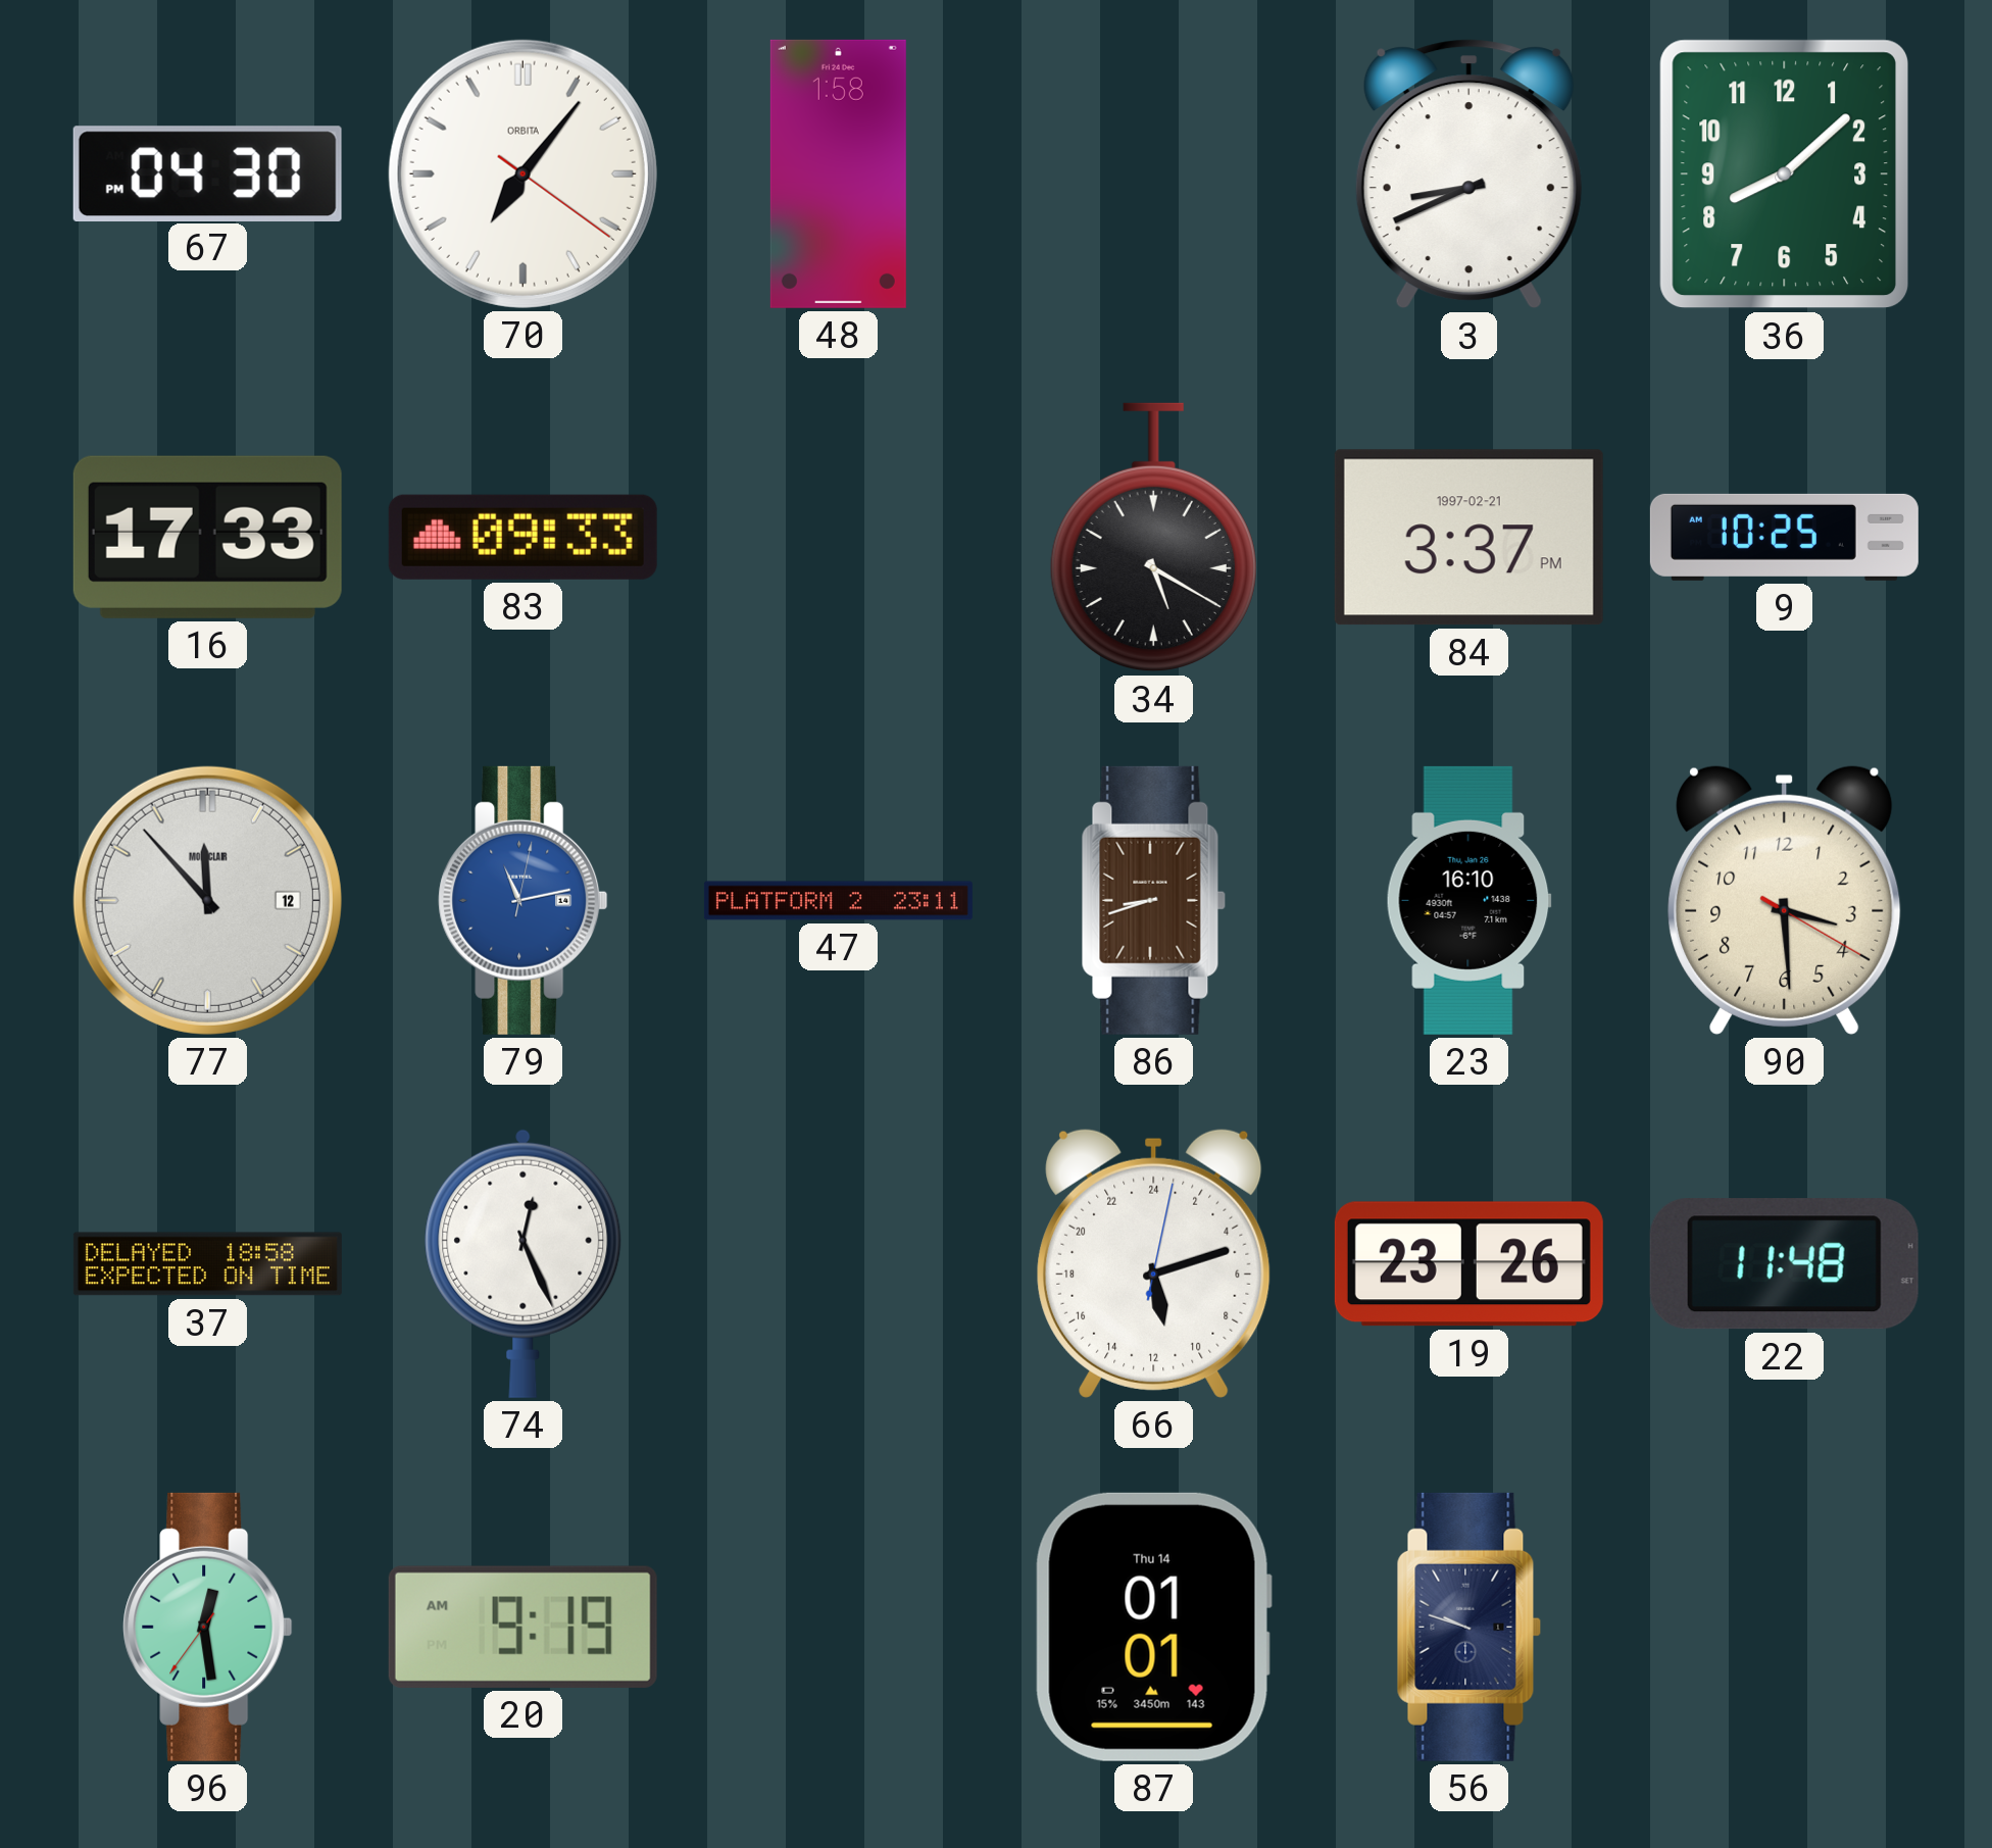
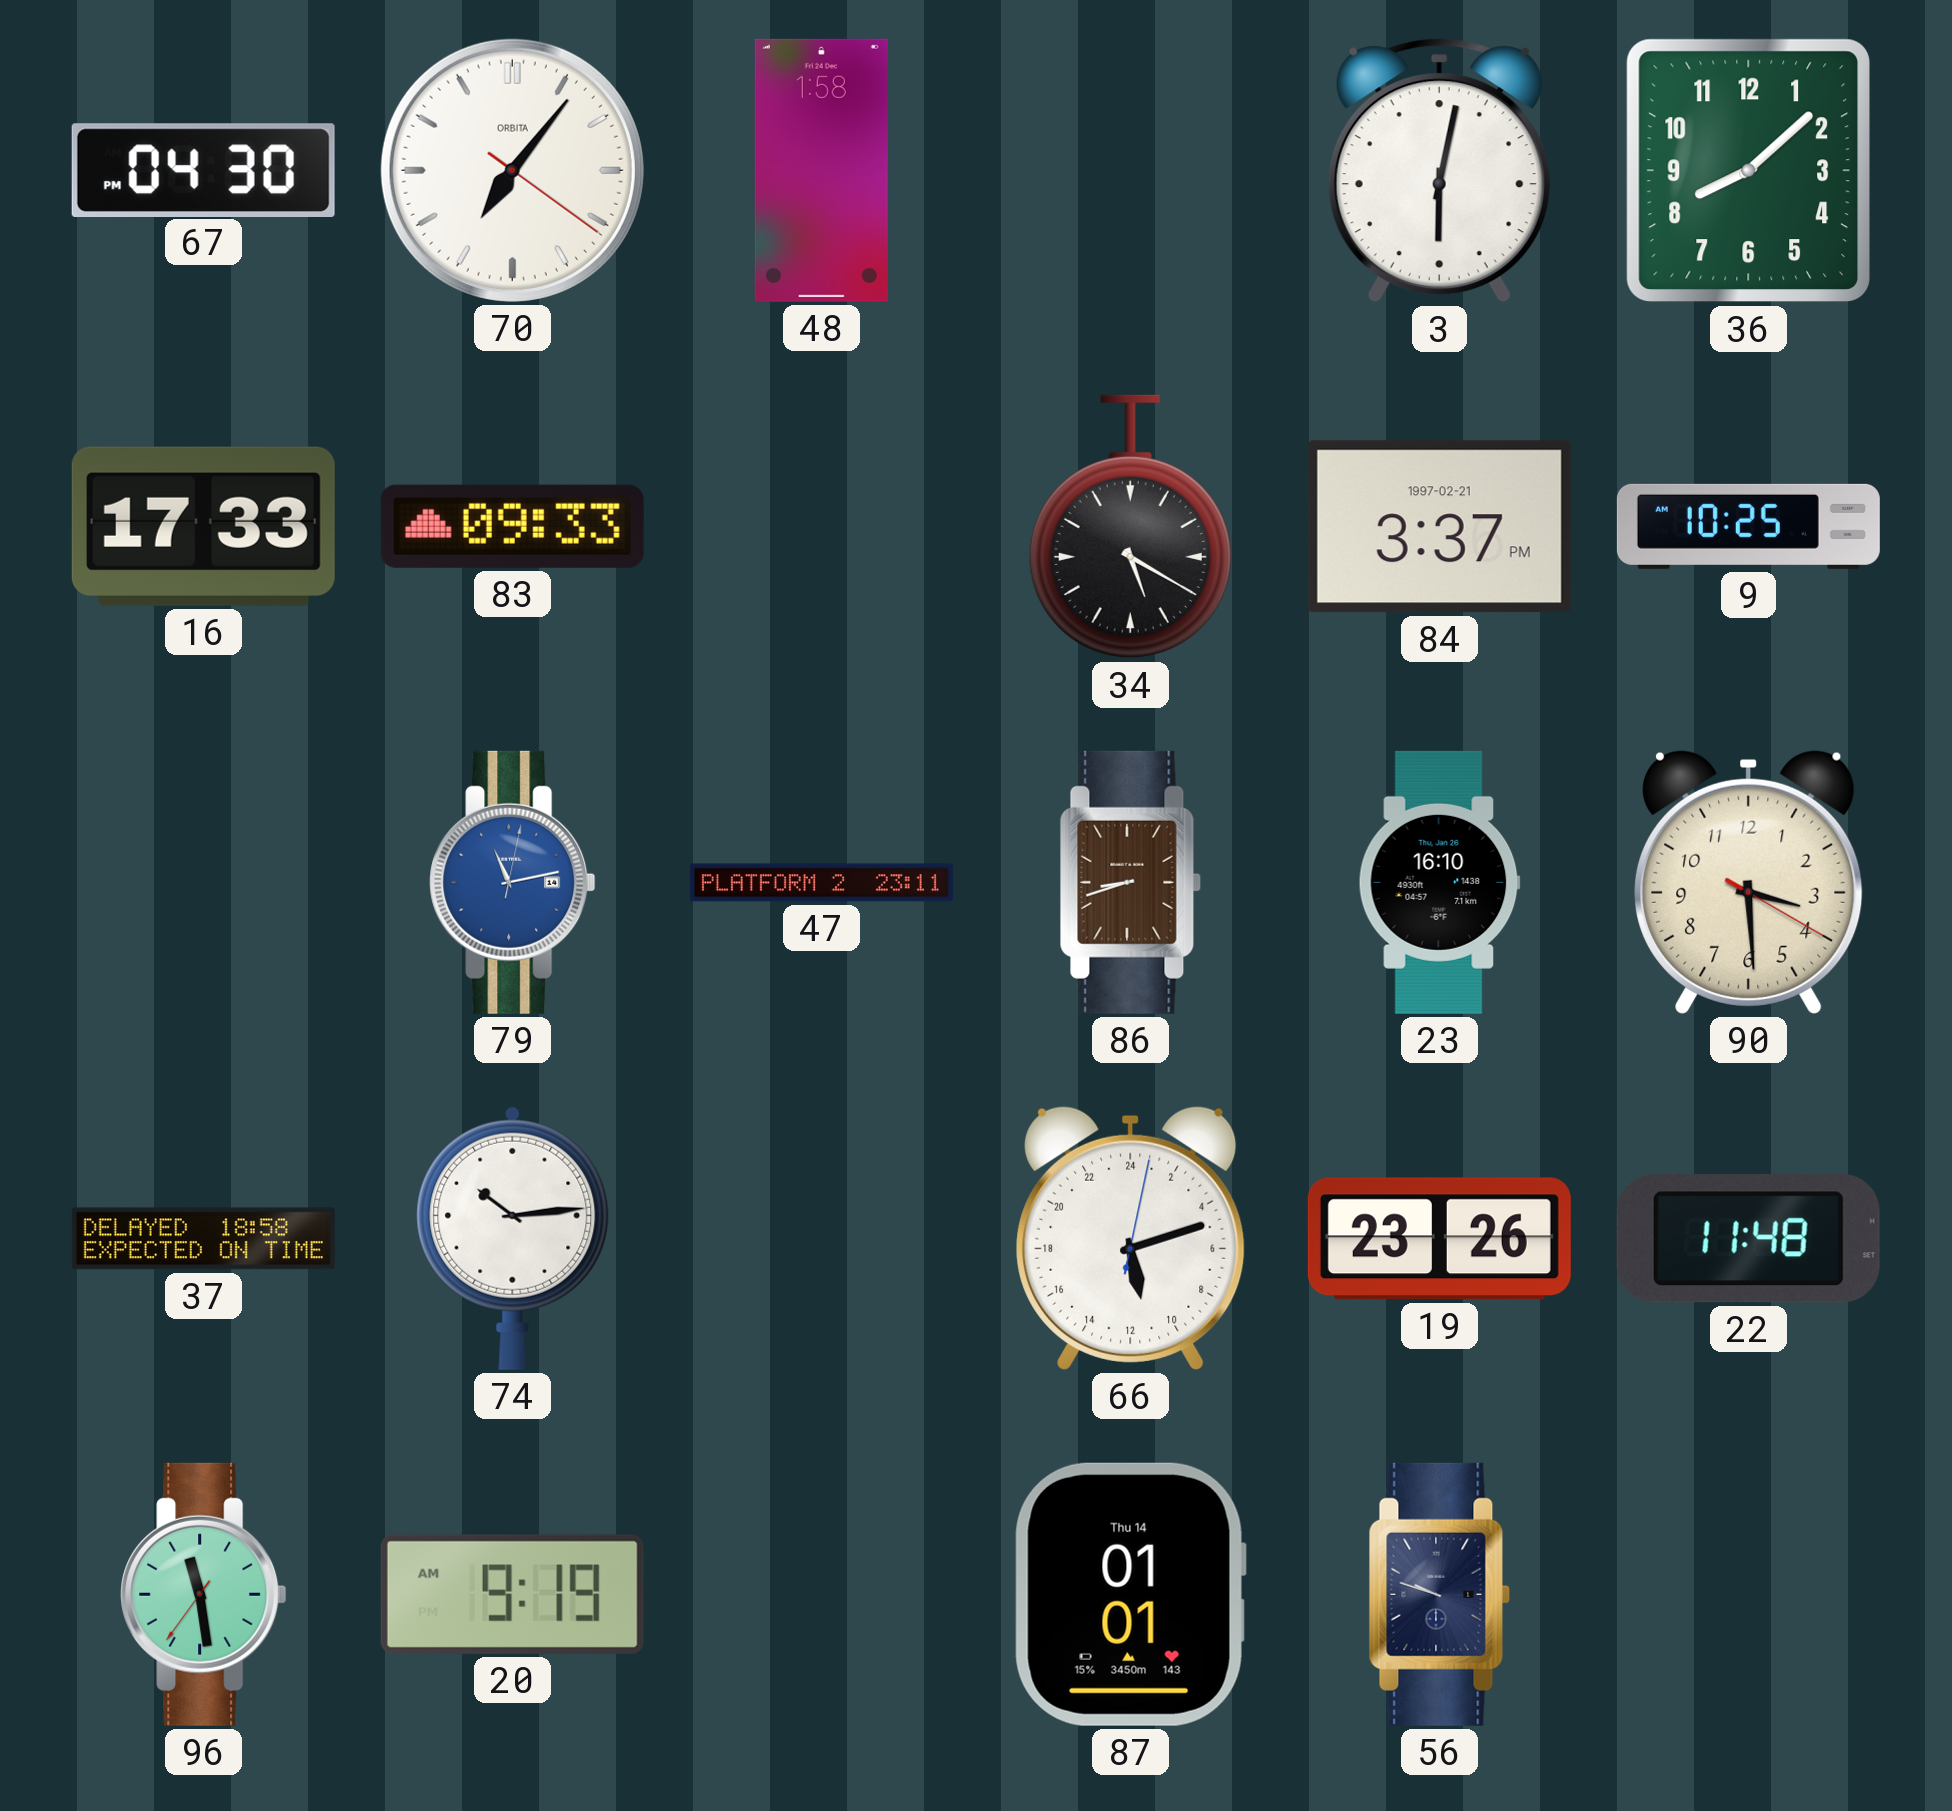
3: 8:41 -> 6:02 (1439, 171)
77: 11:53 -> none (207, 900)
74: 12:26 -> 10:14 (513, 1238)
96: 12:28 -> 11:28 (204, 1594)
